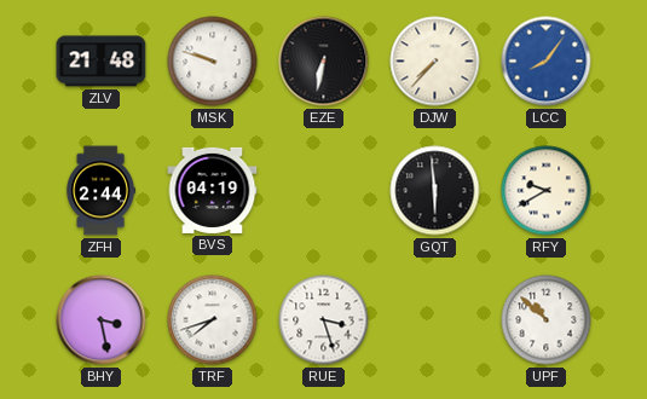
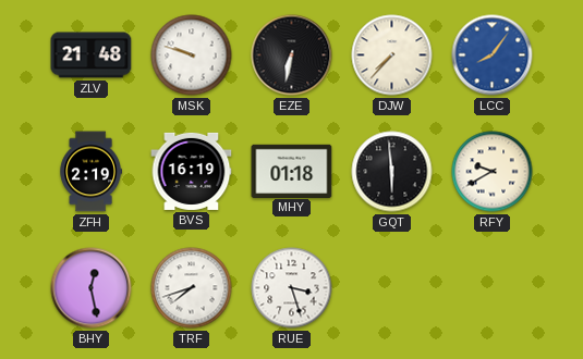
ZFH: 2:44 -> 2:19 (90, 172)
BVS: 04:19 -> 16:19 (192, 171)
MHY: none -> 01:18 (292, 171)
BHY: 3:28 -> 12:28 (92, 288)
UPF: 10:52 -> none (547, 320)
